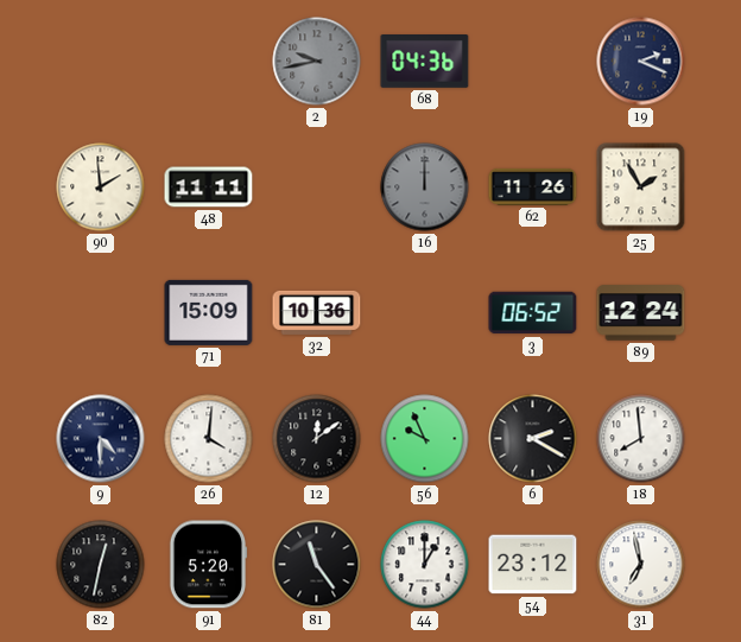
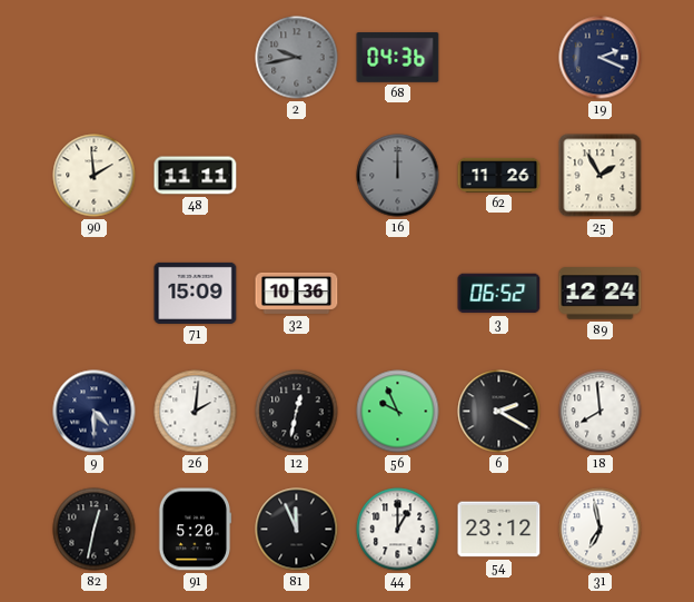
26: 4:01 -> 2:01 (196, 412)
12: 12:09 -> 12:32 (297, 412)
81: 11:24 -> 11:56 (297, 530)
